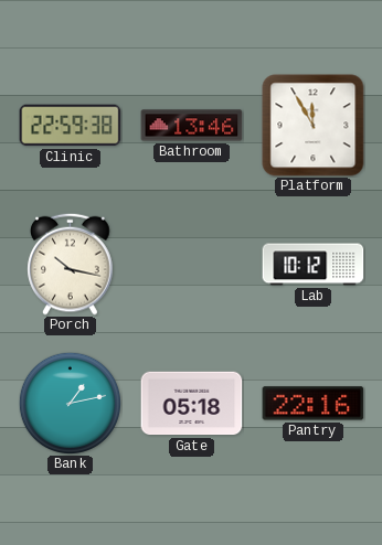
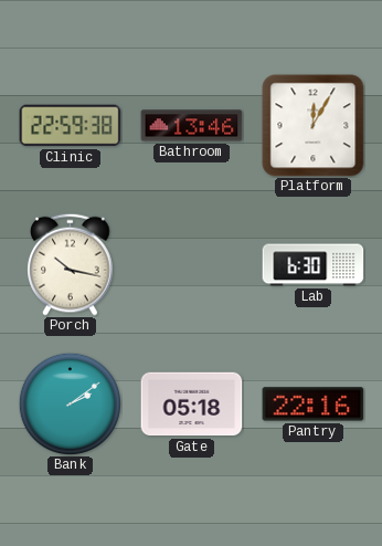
Platform: 11:55 -> 12:05 (314, 126)
Lab: 10:12 -> 6:30 (314, 265)
Bank: 1:13 -> 2:09 (70, 403)
